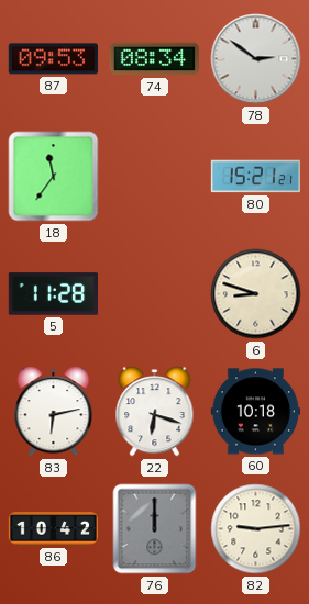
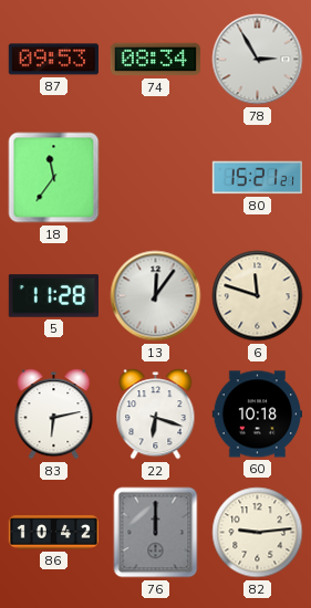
78: 2:51 -> 2:55 (258, 60)
13: none -> 12:06 (156, 296)
6: 8:48 -> 11:48 (258, 296)
